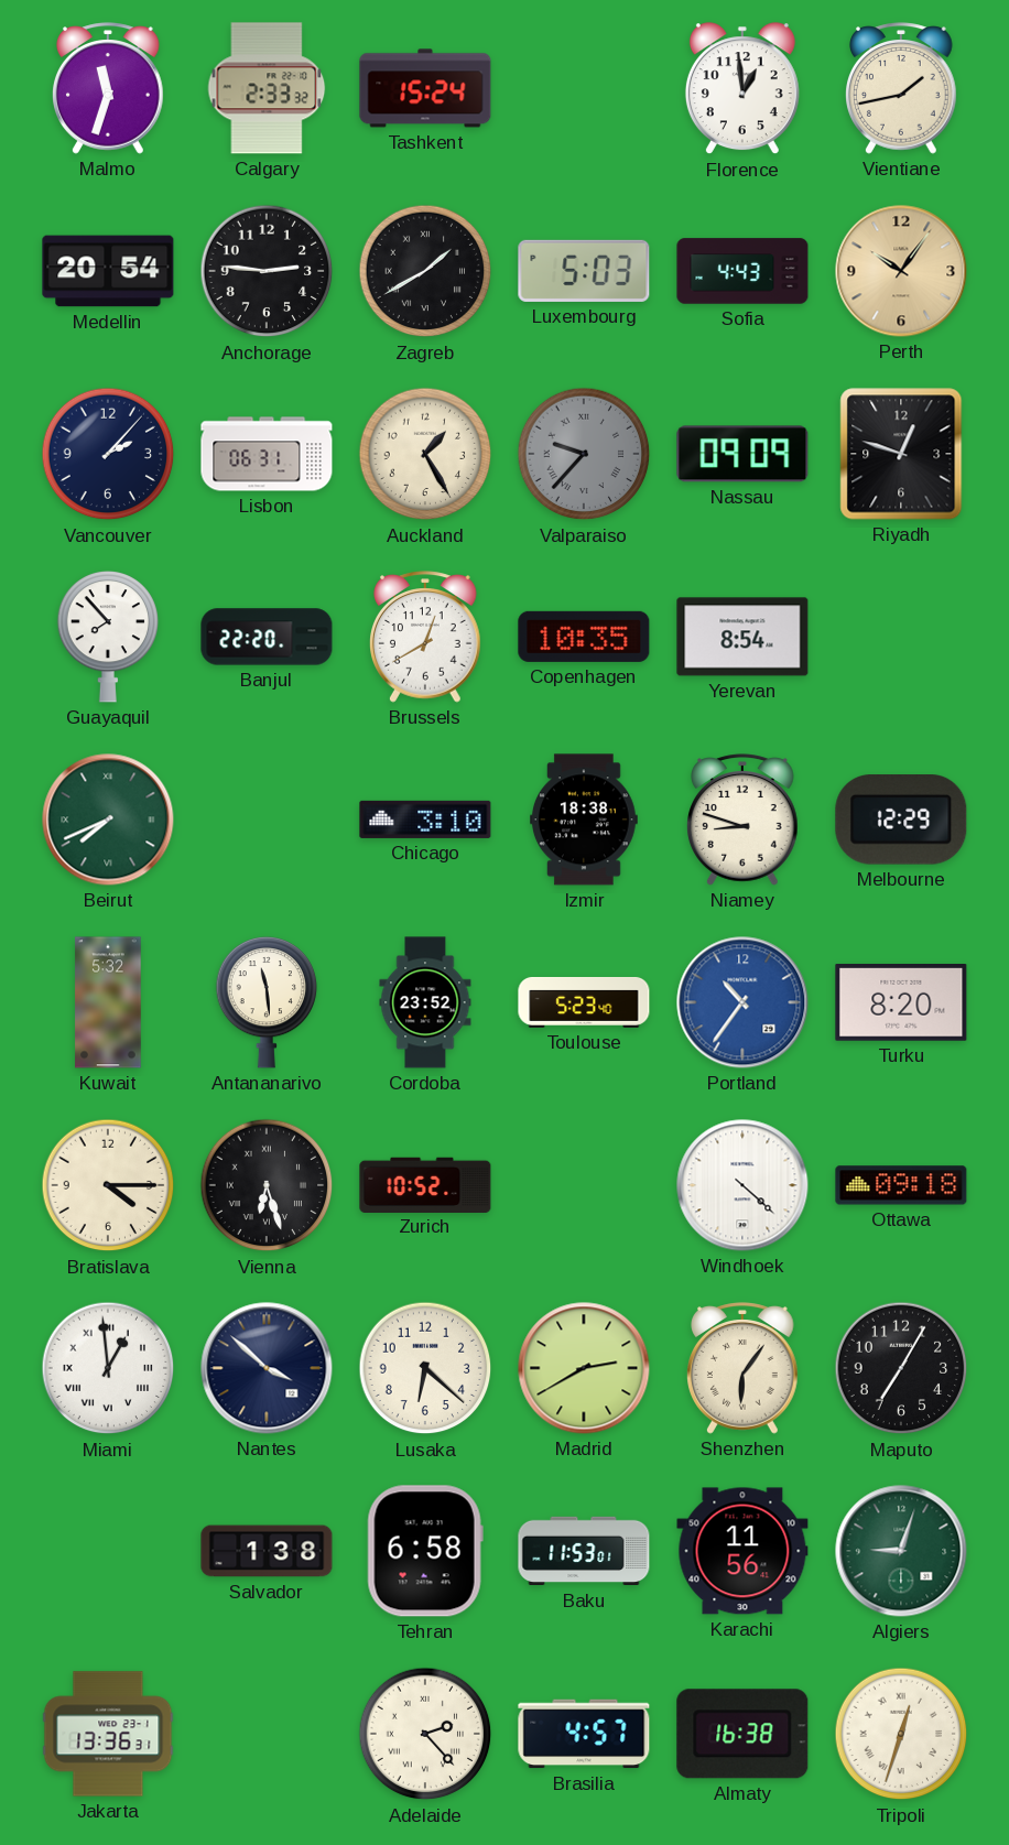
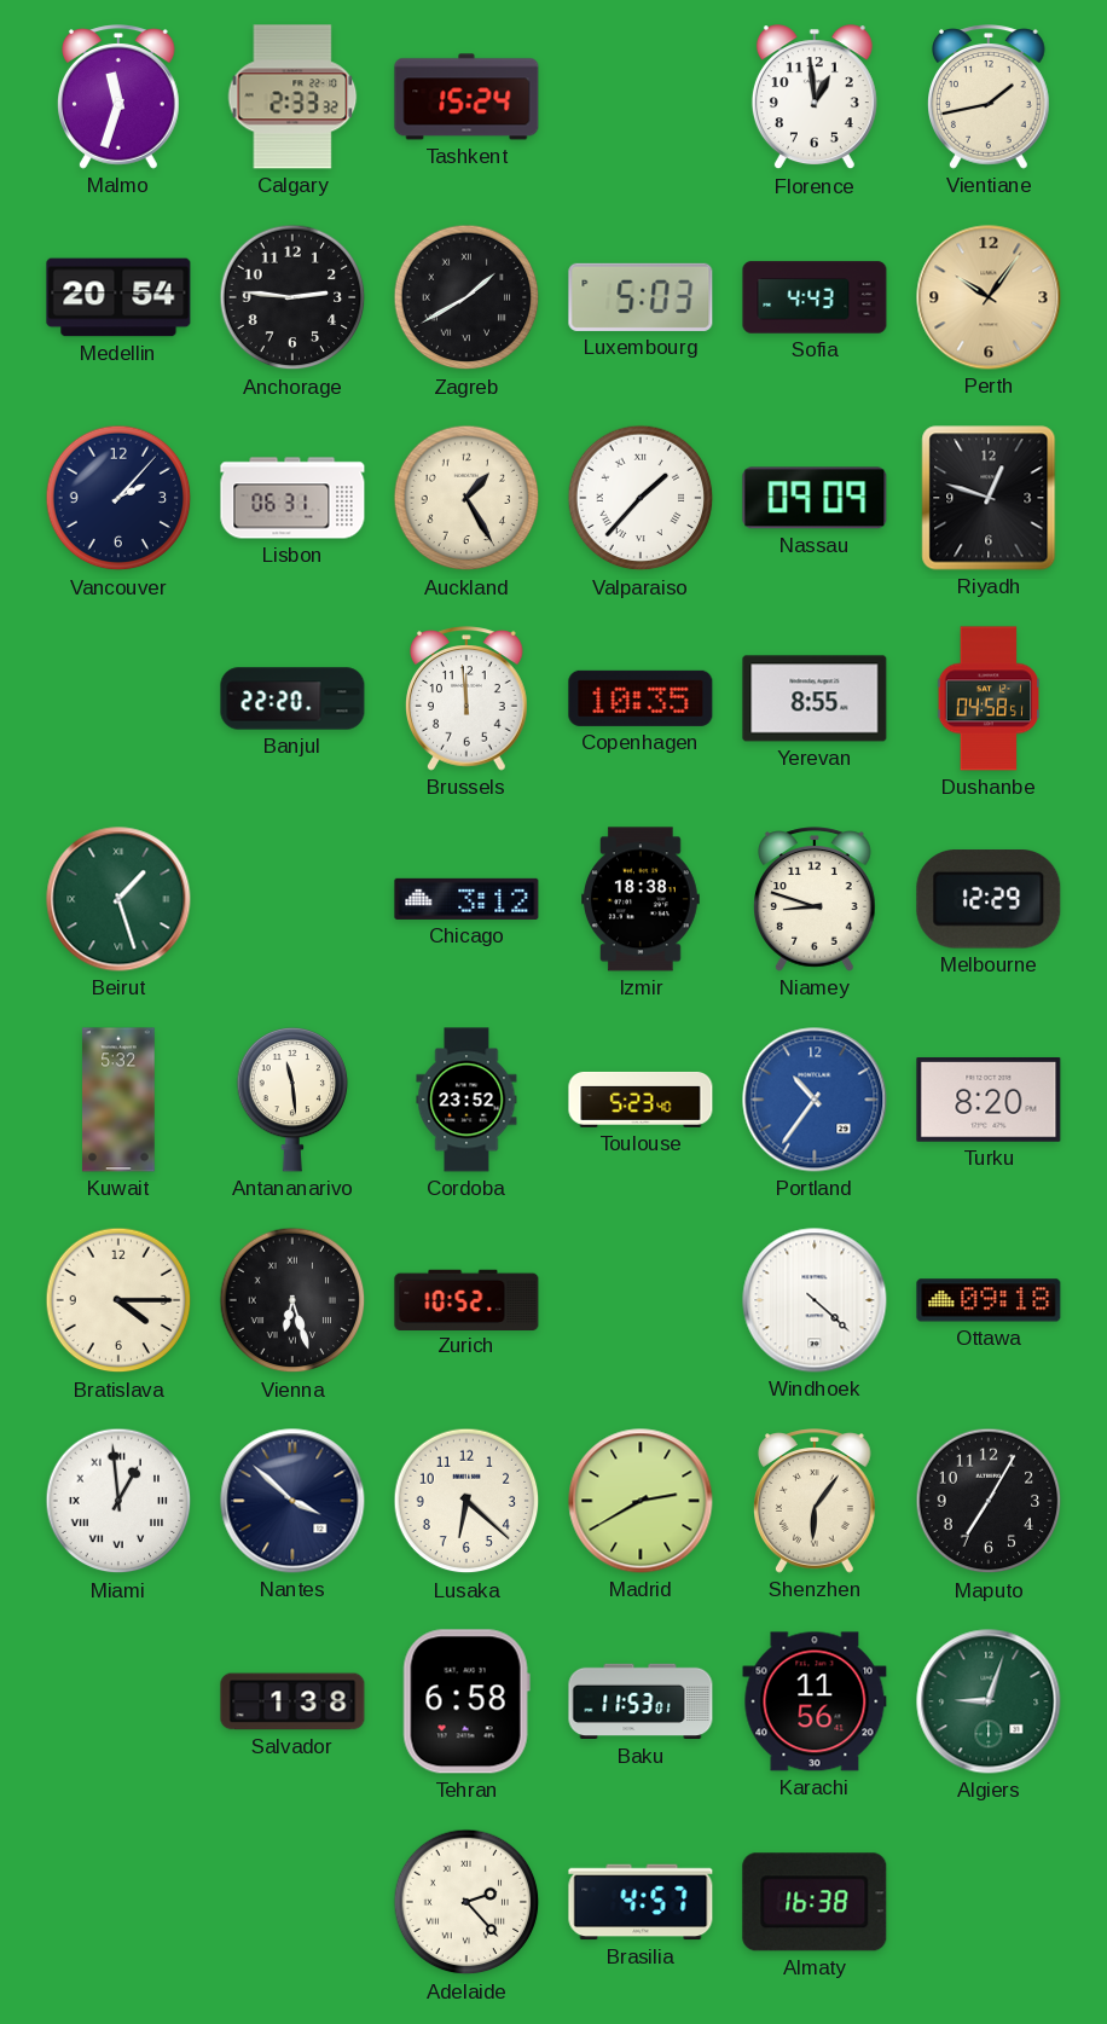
Valparaiso: 9:37 -> 1:37 (641, 498)
Valparaiso dial: grey -> white (641, 498)
Guayaquil: 7:53 -> none (108, 638)
Brussels: 12:40 -> 11:59 (468, 698)
Yerevan: 8:54 -> 8:55 (815, 698)
Dushanbe: none -> 04:58 (989, 698)
Beirut: 7:41 -> 1:27 (118, 899)
Chicago: 3:10 -> 3:12 (466, 899)
Jakarta: 13:36 -> none (108, 1734)
Tripoli: 12:33 -> none (901, 1734)
